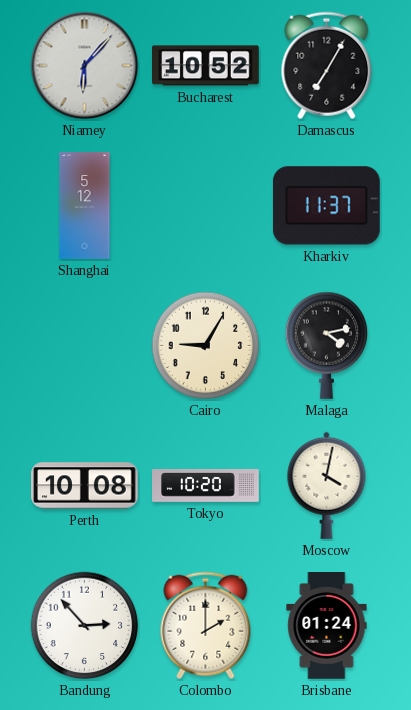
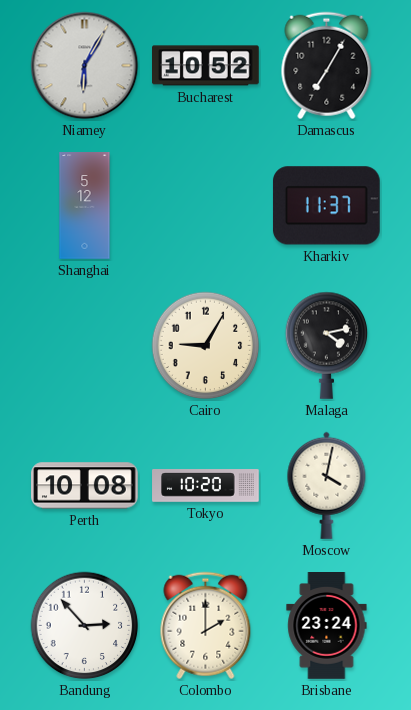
Niamey: 6:07 -> 6:05 (85, 66)
Brisbane: 01:24 -> 23:24 (327, 626)
